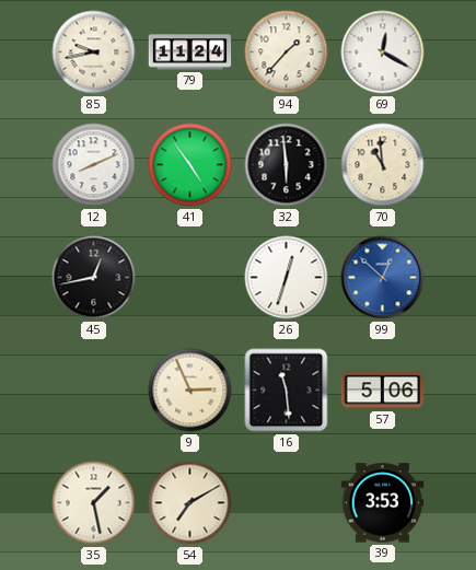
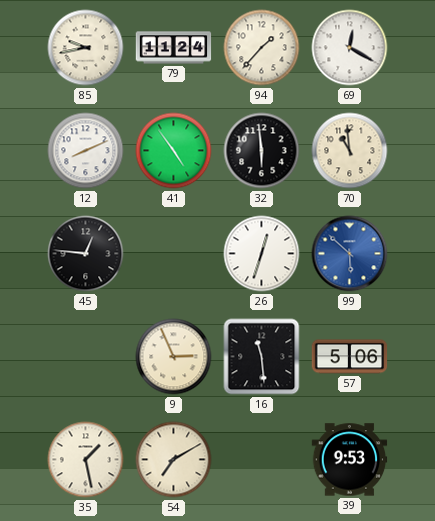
45: 12:43 -> 12:46 (86, 254)
99: 12:52 -> 5:52 (350, 254)
39: 3:53 -> 9:53 (350, 460)
